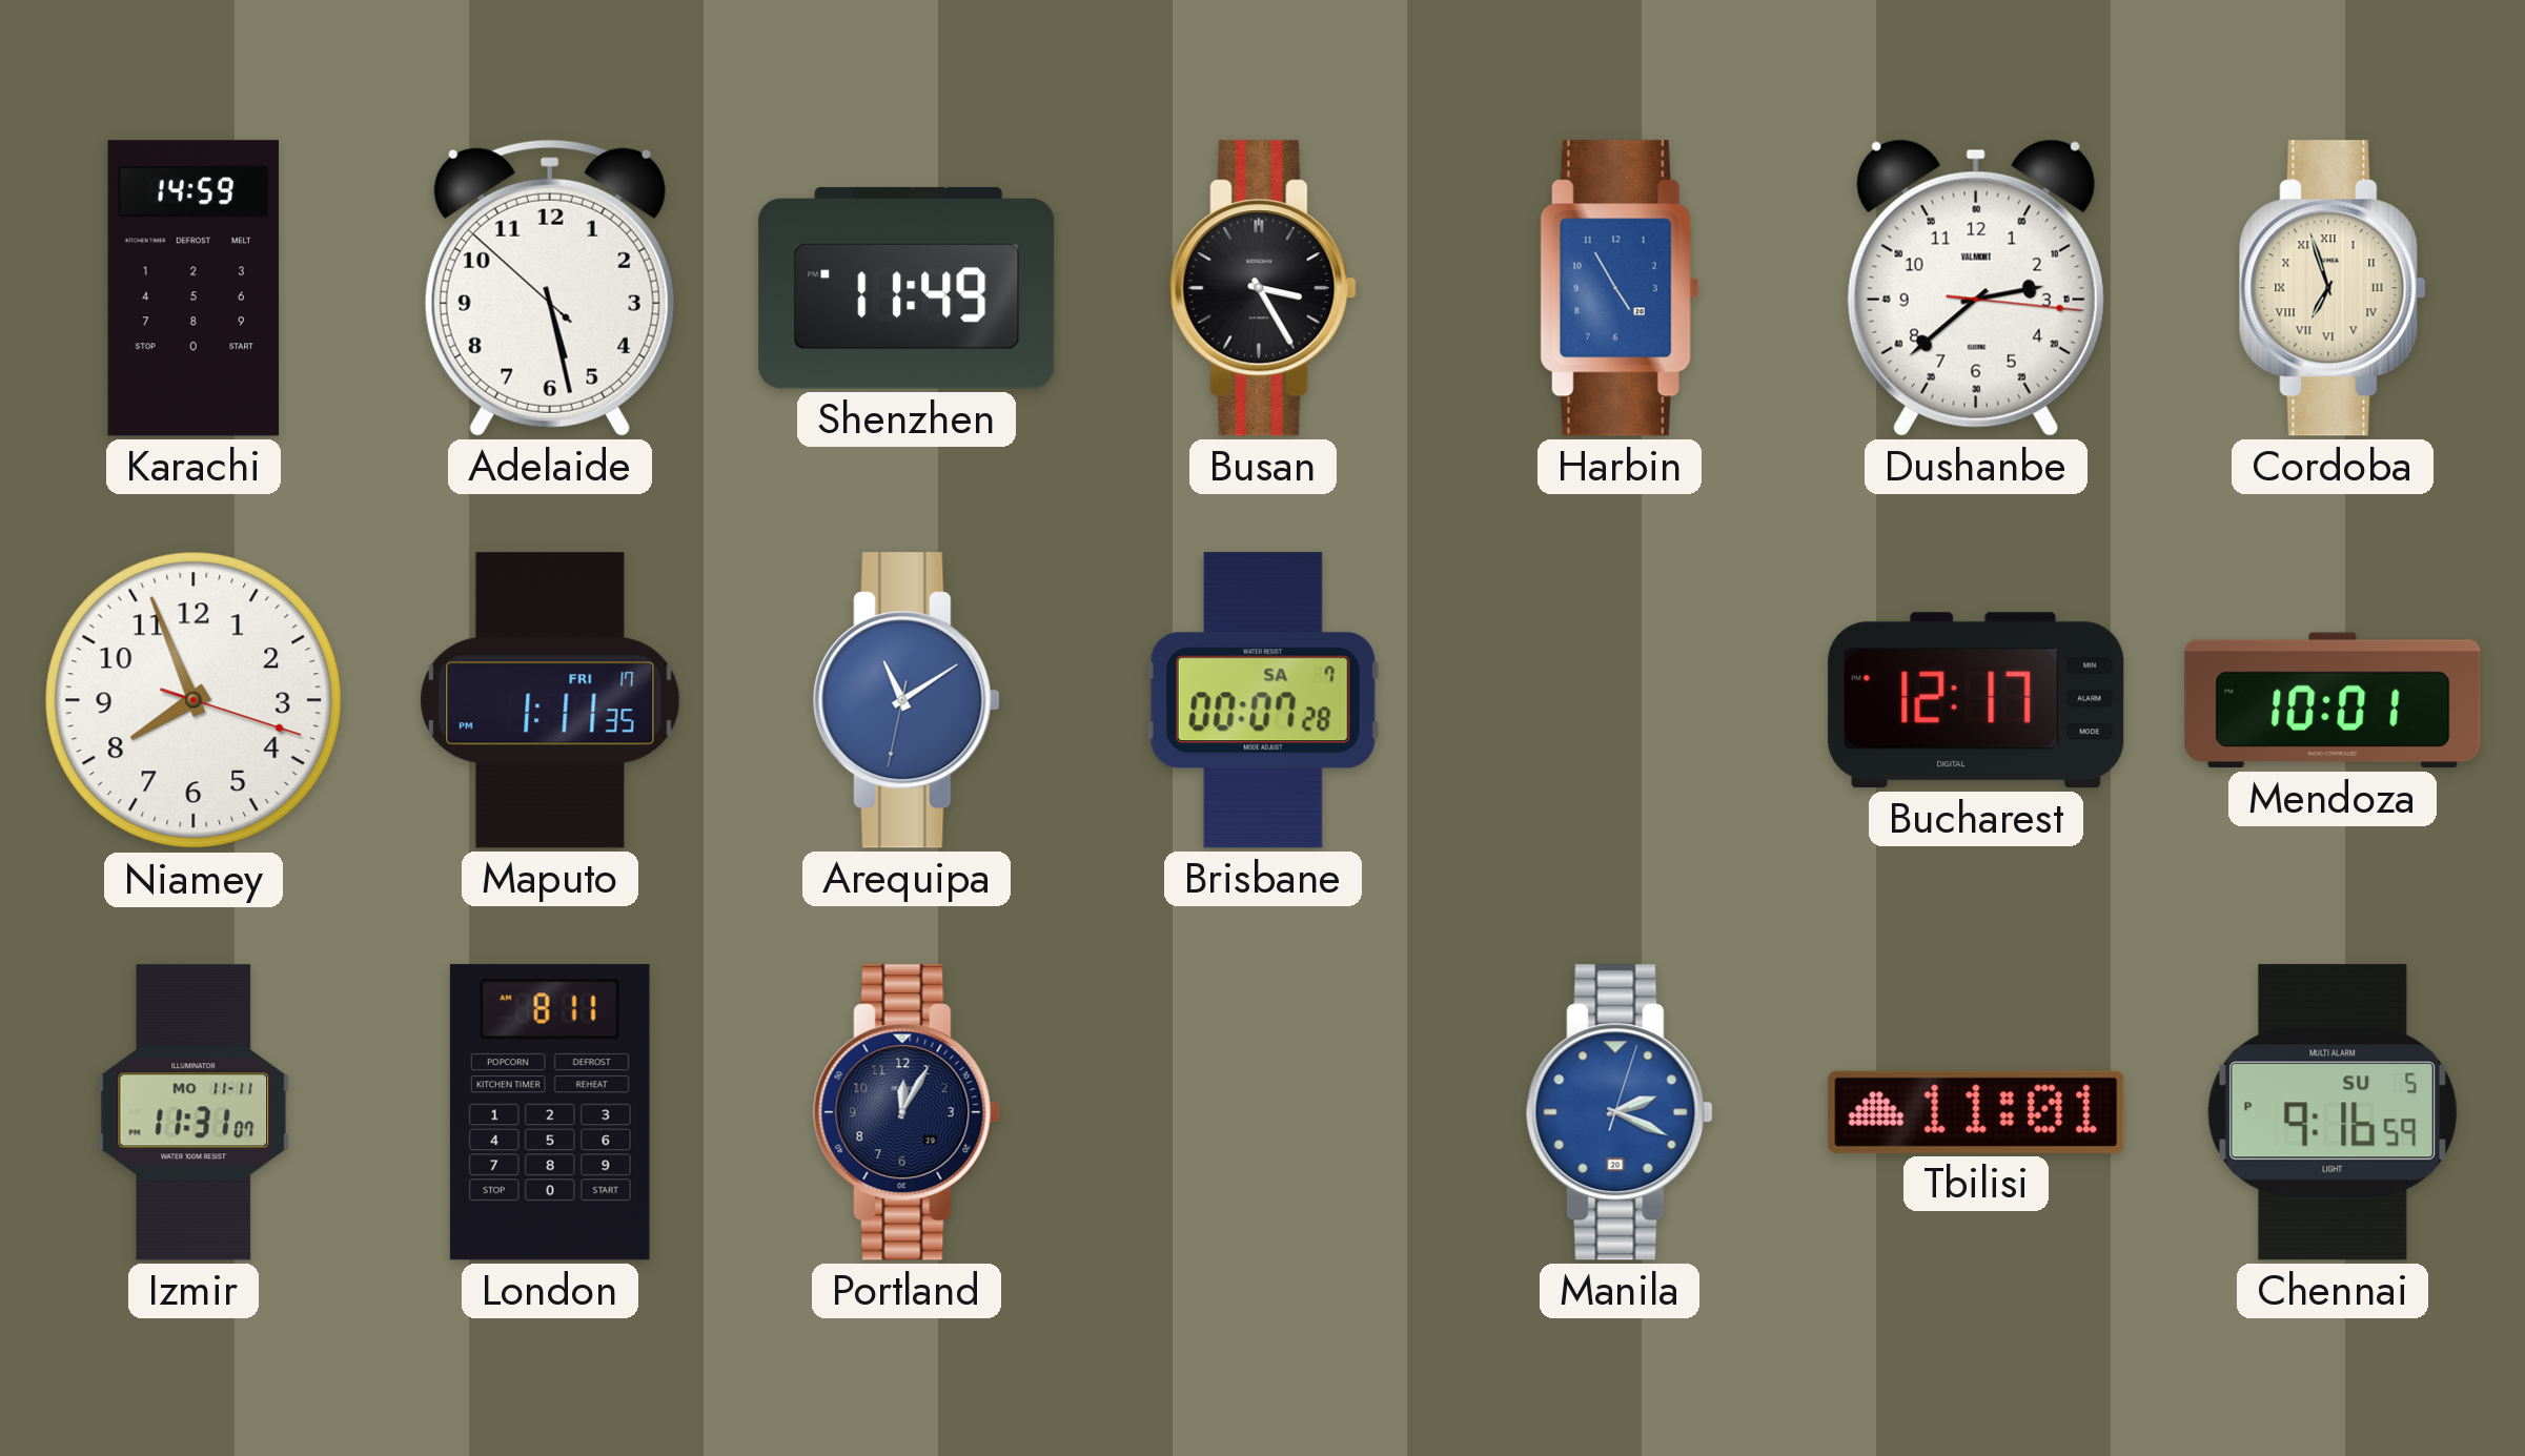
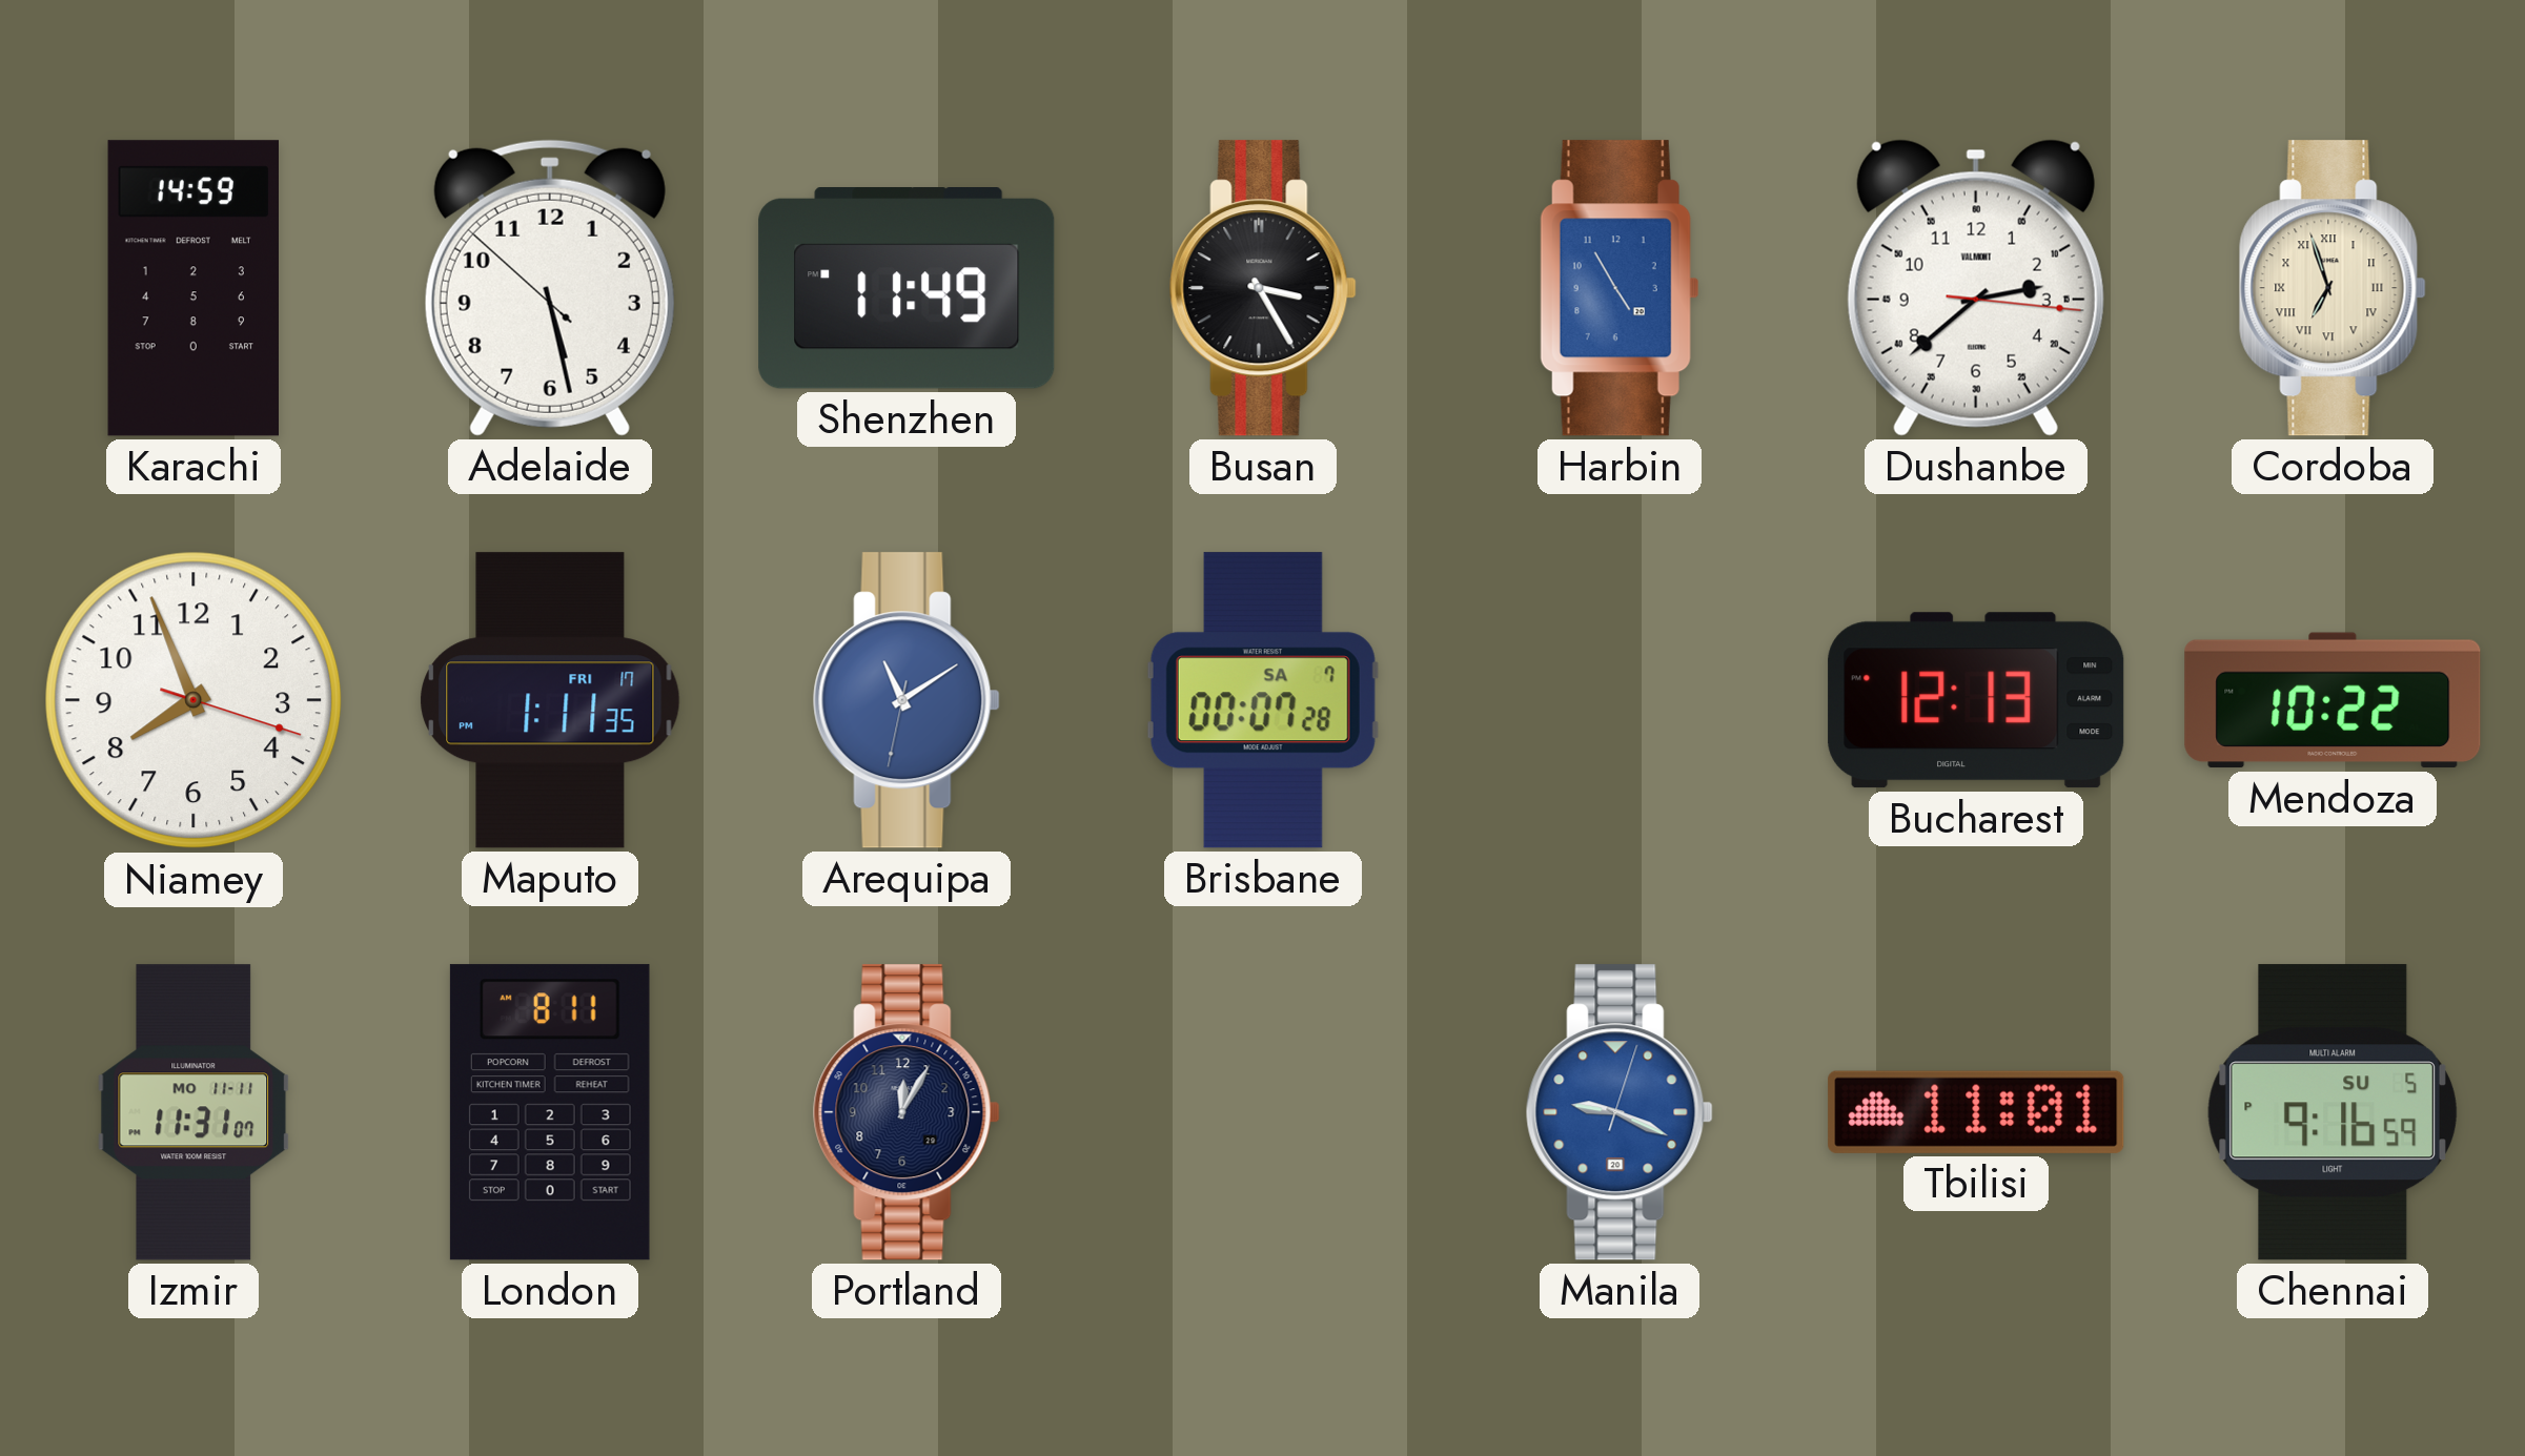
Bucharest: 12:17 -> 12:13 (1976, 700)
Mendoza: 10:01 -> 10:22 (2333, 700)
Manila: 2:19 -> 9:19 (1620, 1112)
